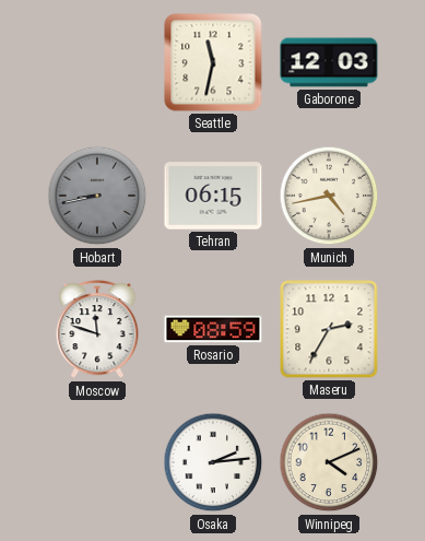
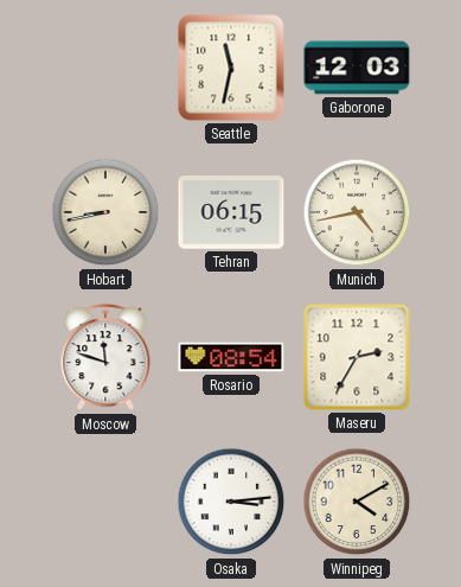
Hobart dial: grey -> cream (105, 212)
Rosario: 08:59 -> 08:54 (231, 357)
Osaka: 2:14 -> 3:14 (231, 502)
Winnipeg: 4:11 -> 4:10 (357, 502)
